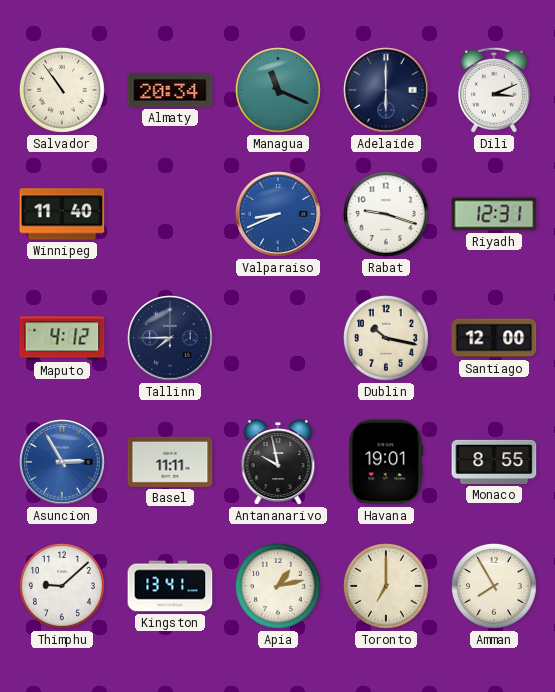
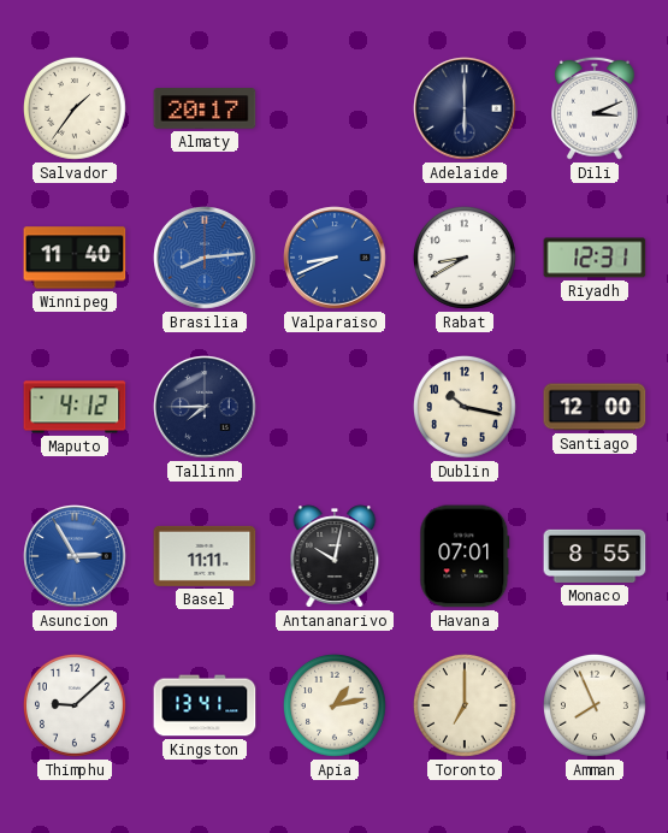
Salvador: 10:54 -> 1:36 (75, 108)
Almaty: 20:34 -> 20:17 (205, 108)
Managua: 11:19 -> none (278, 90)
Brasilia: none -> 8:14 (205, 258)
Rabat: 9:18 -> 8:40 (465, 258)
Antananarivo: 9:58 -> 10:02 (335, 556)
Havana: 19:01 -> 07:01 (465, 556)
Amman: 7:55 -> 7:56 (595, 705)
